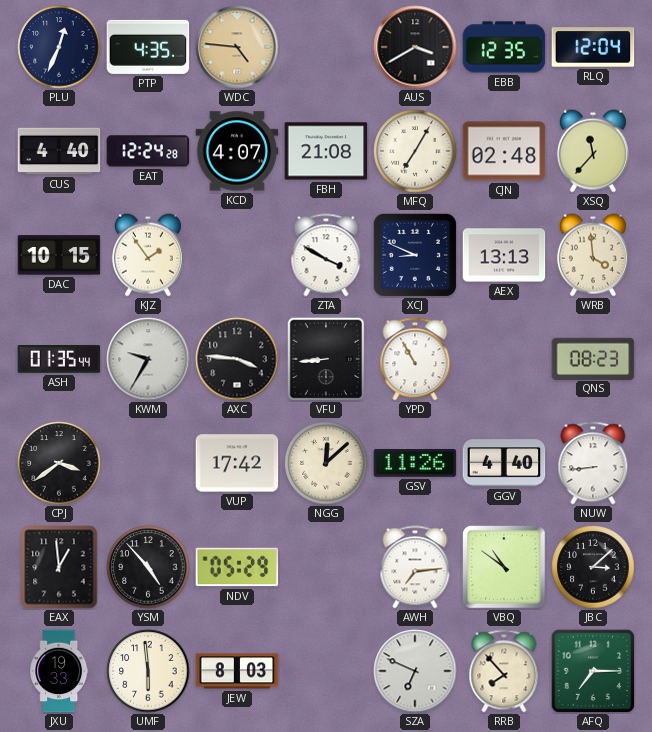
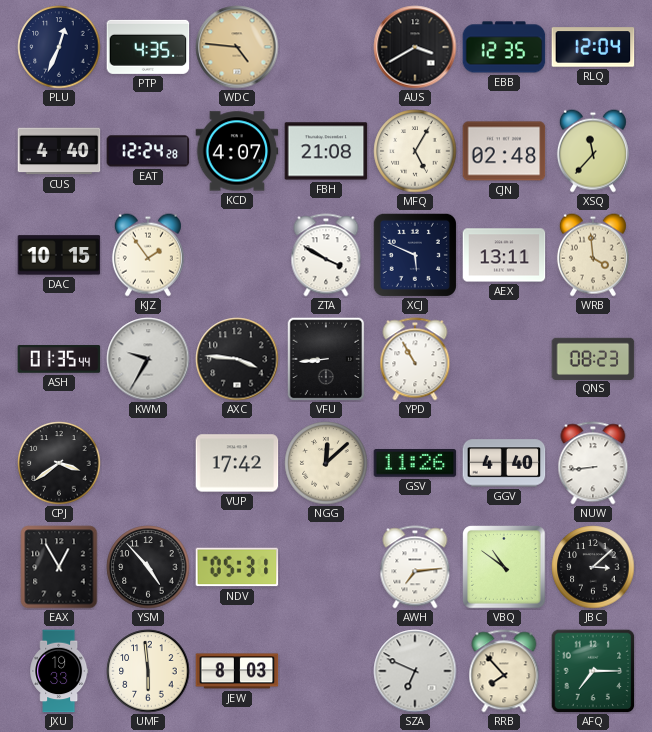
MFQ: 7:05 -> 5:05 (415, 151)
XCJ: 8:49 -> 5:49 (415, 255)
AEX: 13:13 -> 13:11 (504, 255)
EAX: 12:59 -> 12:55 (59, 567)
NDV: 05:29 -> 05:31 (237, 567)
